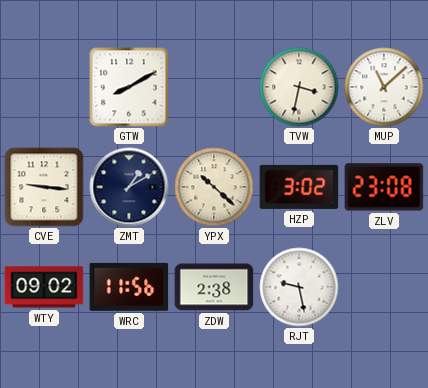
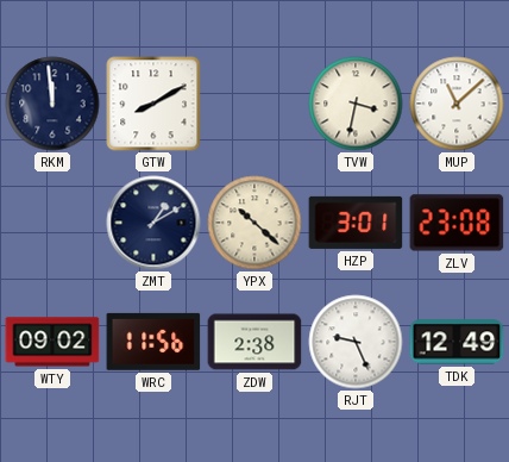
RKM: none -> 11:59 (52, 104)
CVE: 9:16 -> none (44, 187)
HZP: 3:02 -> 3:01 (356, 223)
RJT: 9:28 -> 9:26 (356, 342)
TDK: none -> 12:49 (457, 342)
